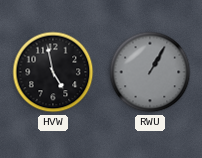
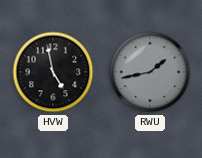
RWU: 1:05 -> 1:43 (150, 72)
